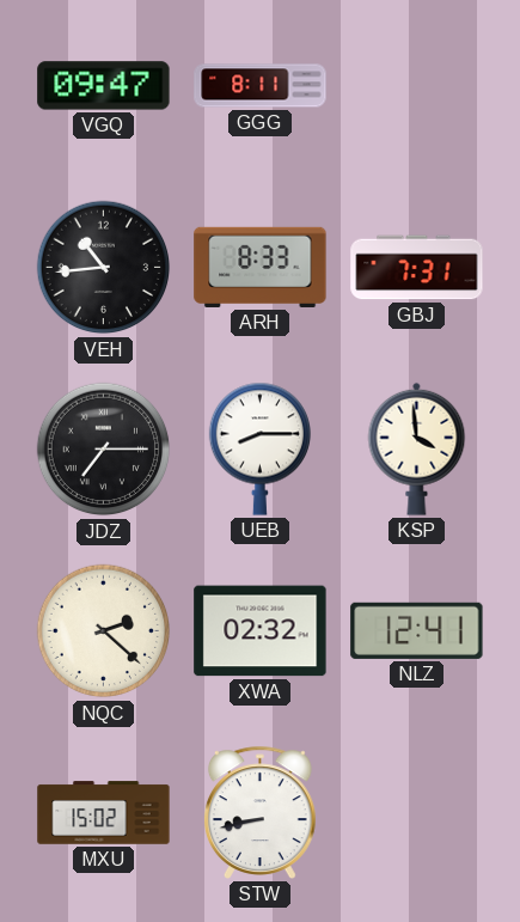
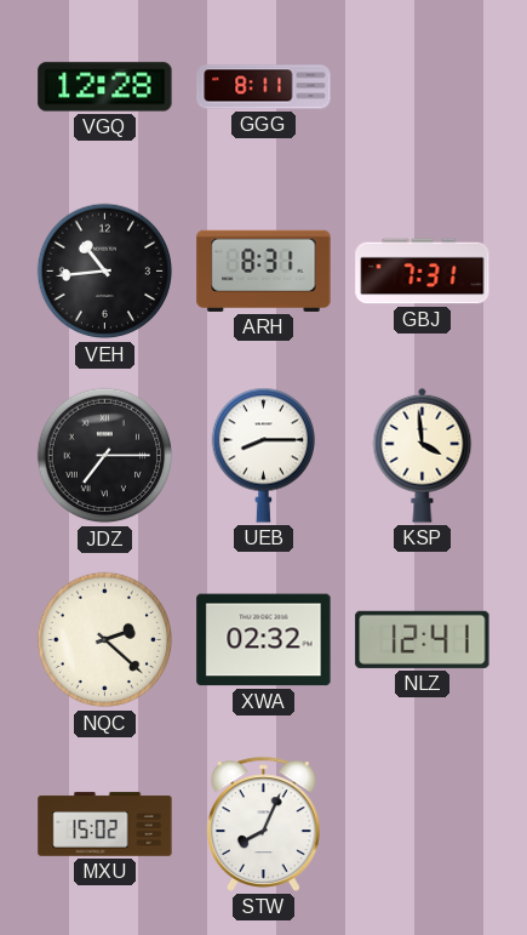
VGQ: 09:47 -> 12:28 (105, 87)
ARH: 8:33 -> 8:31 (264, 270)
STW: 8:43 -> 8:04 (263, 823)
